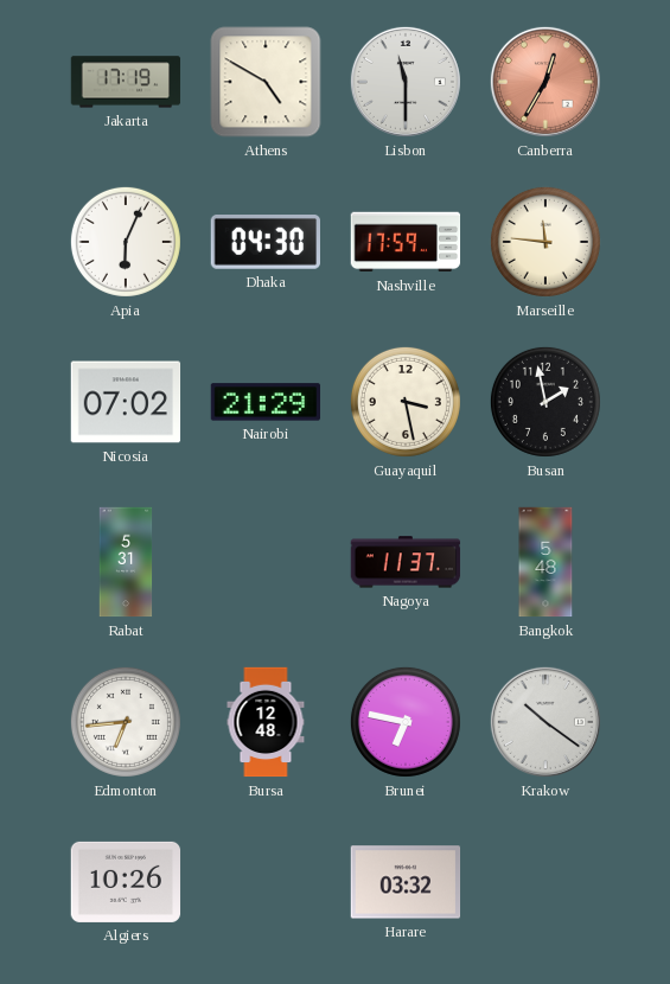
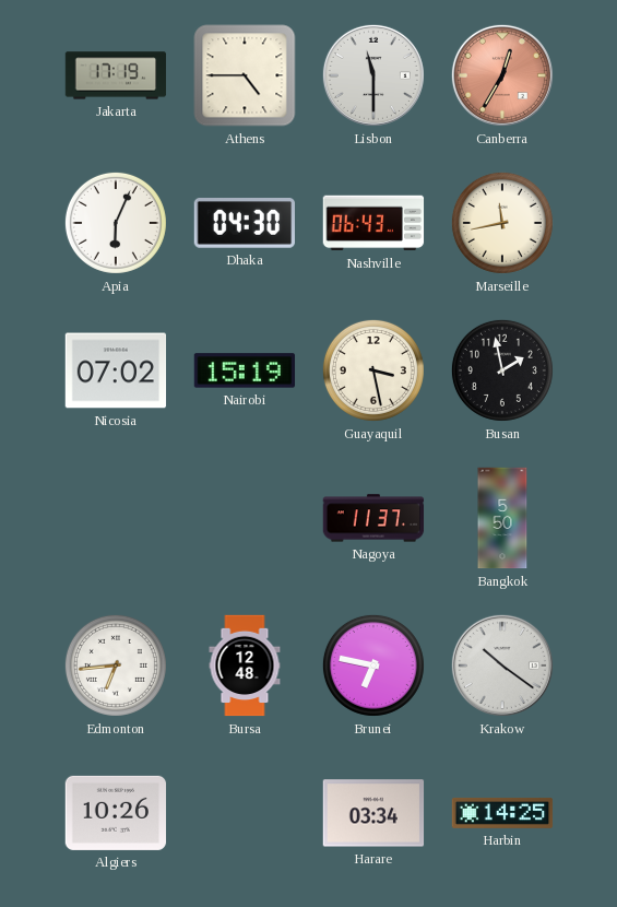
Athens: 4:50 -> 4:45 (245, 75)
Nashville: 17:59 -> 06:43 (373, 223)
Marseille: 11:46 -> 11:43 (502, 223)
Nairobi: 21:29 -> 15:19 (245, 370)
Rabat: 5:31 -> none (126, 562)
Bangkok: 5:48 -> 5:50 (502, 518)
Harare: 03:32 -> 03:34 (373, 813)
Harbin: none -> 14:25 (502, 813)
